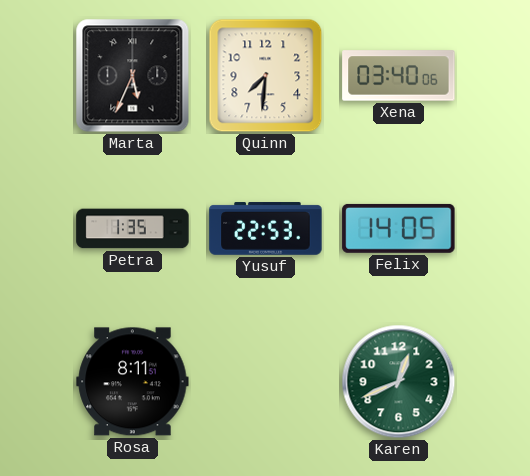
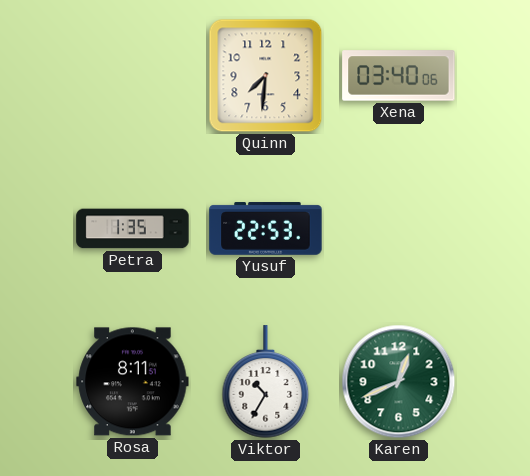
Marta: 5:34 -> none (133, 76)
Felix: 14:05 -> none (399, 228)
Viktor: none -> 10:35 (266, 382)
